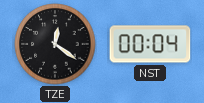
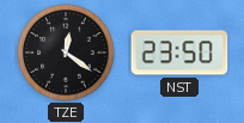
NST: 00:04 -> 23:50 (179, 53)
